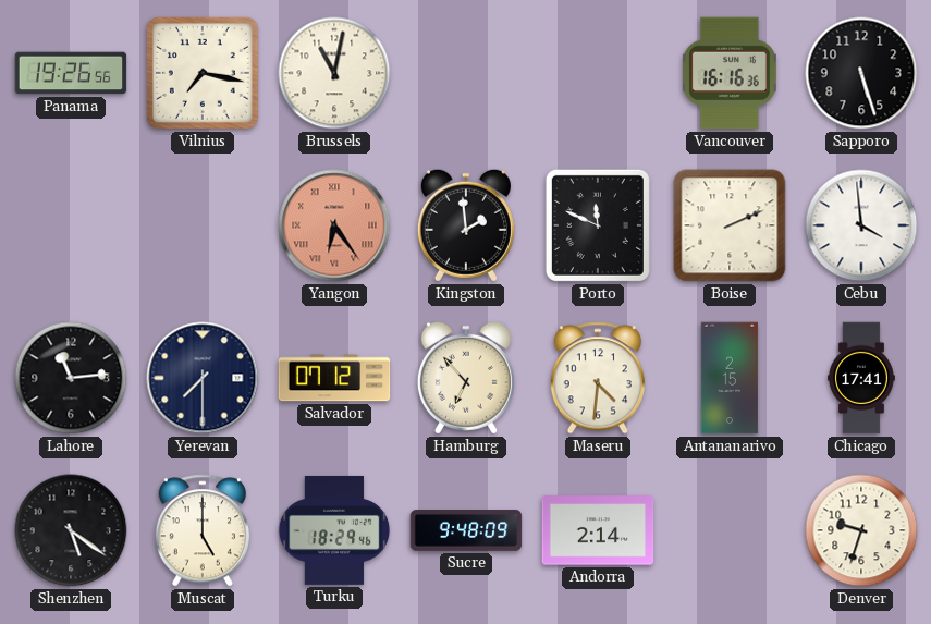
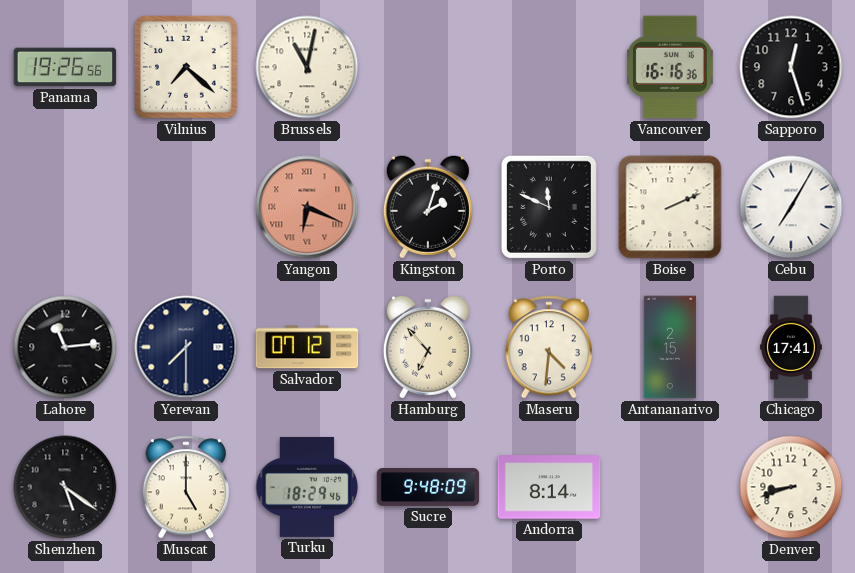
Vilnius: 7:17 -> 7:22 (186, 67)
Sapporo: 5:27 -> 12:27 (791, 67)
Yangon: 6:24 -> 6:19 (307, 207)
Kingston: 1:59 -> 2:03 (428, 207)
Cebu: 3:59 -> 7:05 (791, 207)
Andorra: 2:14 -> 8:14 (549, 487)
Denver: 9:33 -> 8:42 (791, 487)
